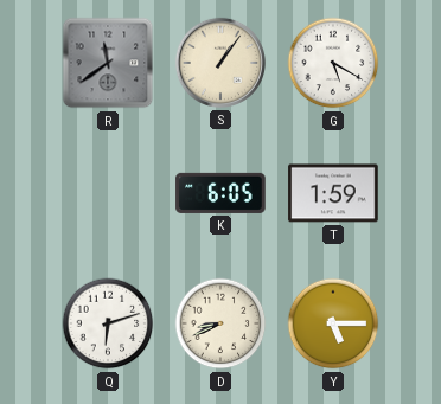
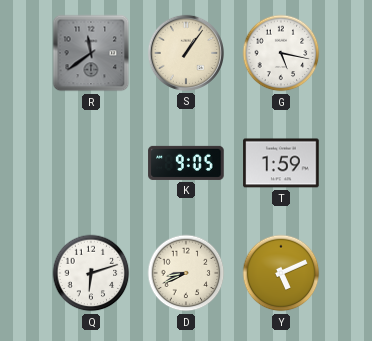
G: 5:20 -> 5:17 (281, 53)
K: 6:05 -> 9:05 (186, 163)
Y: 5:15 -> 5:11 (281, 273)
